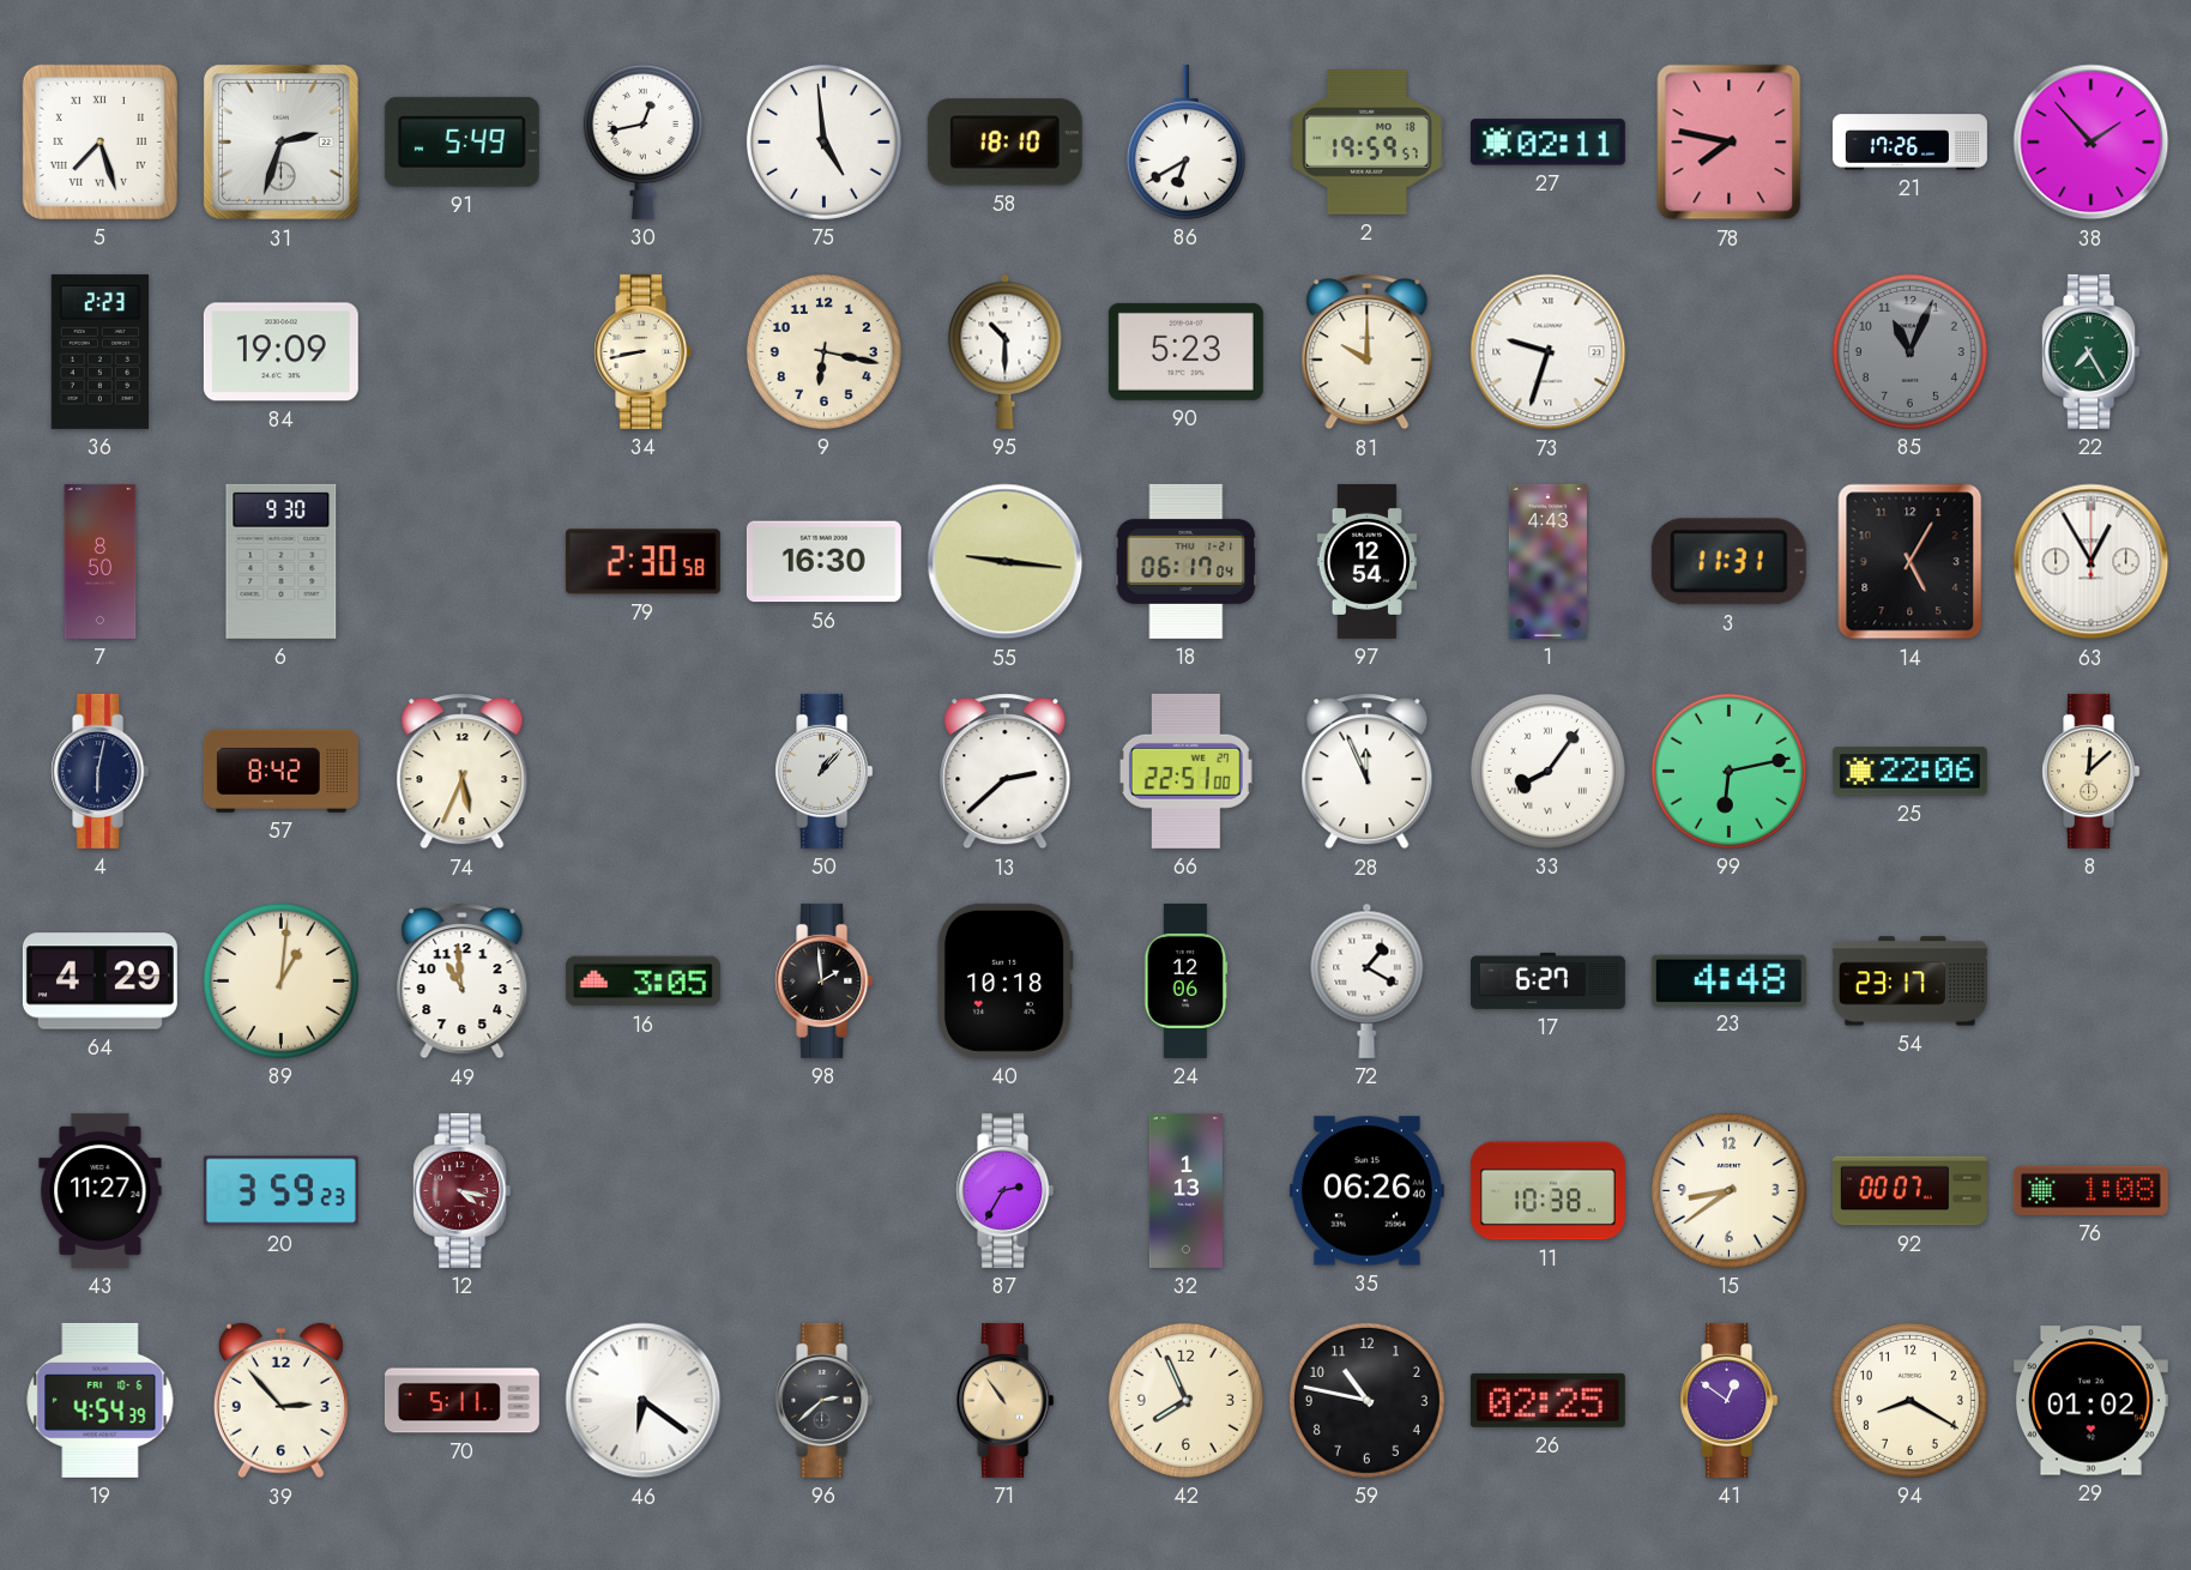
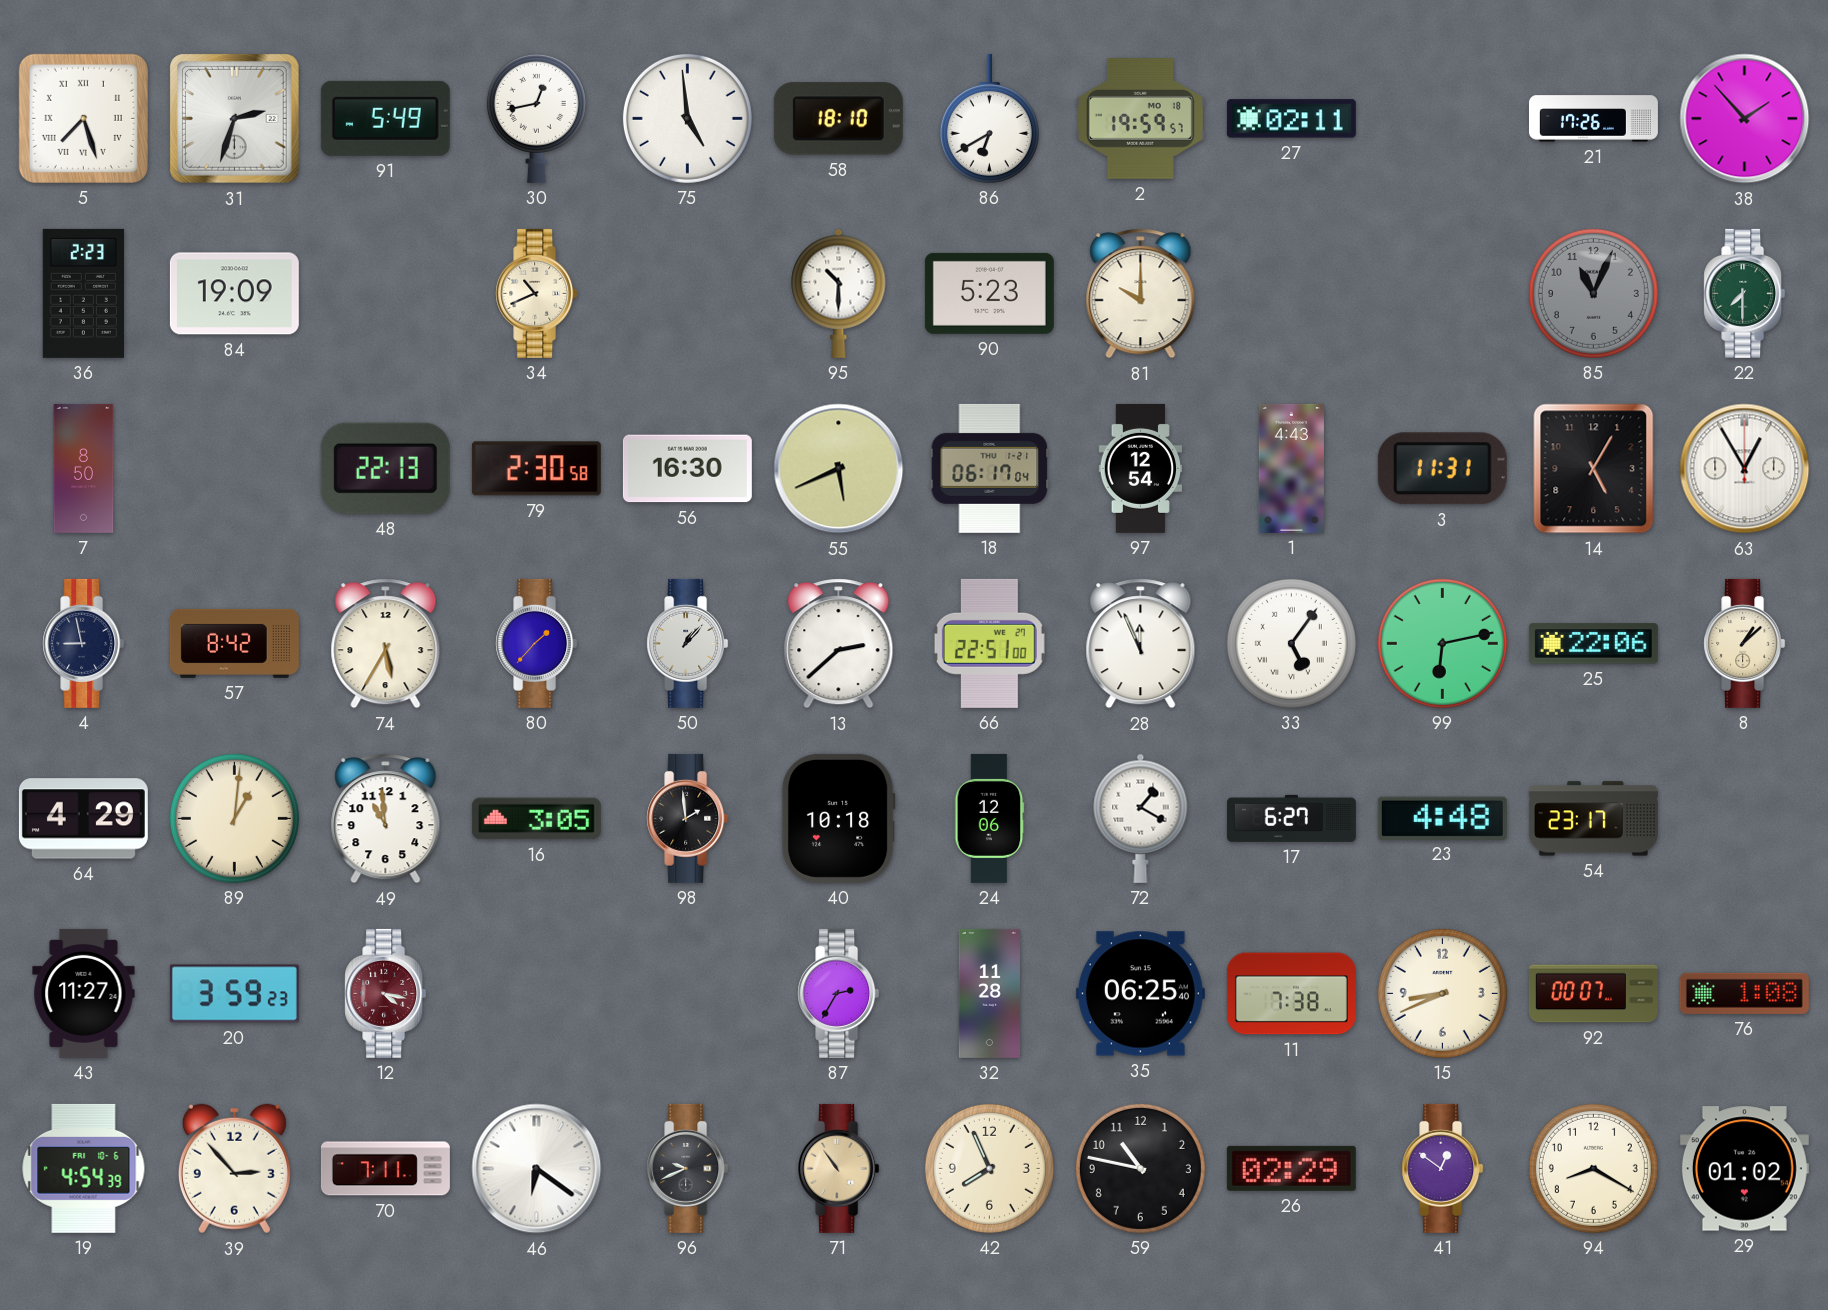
78: 7:47 -> none (1730, 143)
34: 8:43 -> 10:41 (537, 293)
9: 6:17 -> none (823, 351)
73: 9:33 -> none (1549, 352)
22: 7:25 -> 7:30 (1745, 293)
6: 9:30 -> none (282, 561)
48: none -> 22:13 (385, 468)
55: 9:16 -> 5:41 (839, 469)
4: 6:02 -> 8:58 (84, 643)
74: 5:34 -> 5:35 (386, 644)
80: none -> 1:37 (537, 643)
33: 8:06 -> 5:06 (1291, 643)
8: 12:08 -> 1:08 (1745, 643)
32: 1:13 -> 11:28 (989, 993)
35: 06:26 -> 06:25 (1140, 994)
11: 10:38 -> 7:38 (1291, 994)
15: 8:39 -> 8:41 (1442, 993)
70: 5:11 -> 7:11 (385, 1169)
96: 2:38 -> 9:41 (688, 1168)
26: 02:25 -> 02:29 (1291, 1168)
